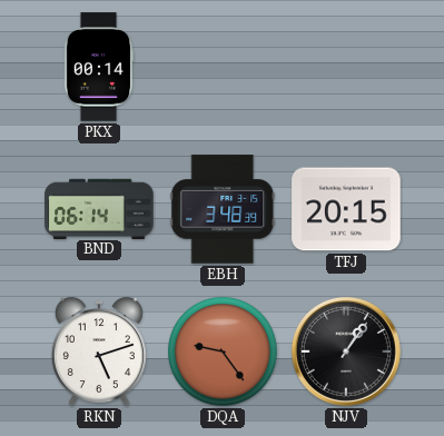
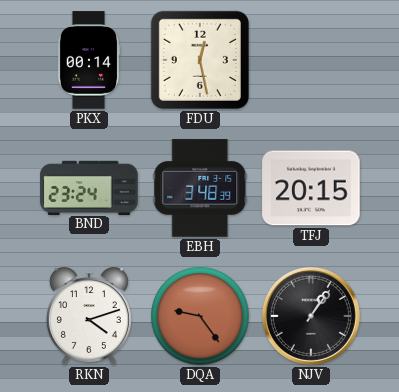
FDU: none -> 12:28 (200, 60)
BND: 06:14 -> 23:24 (89, 187)
RKN: 5:12 -> 4:12 (89, 316)
